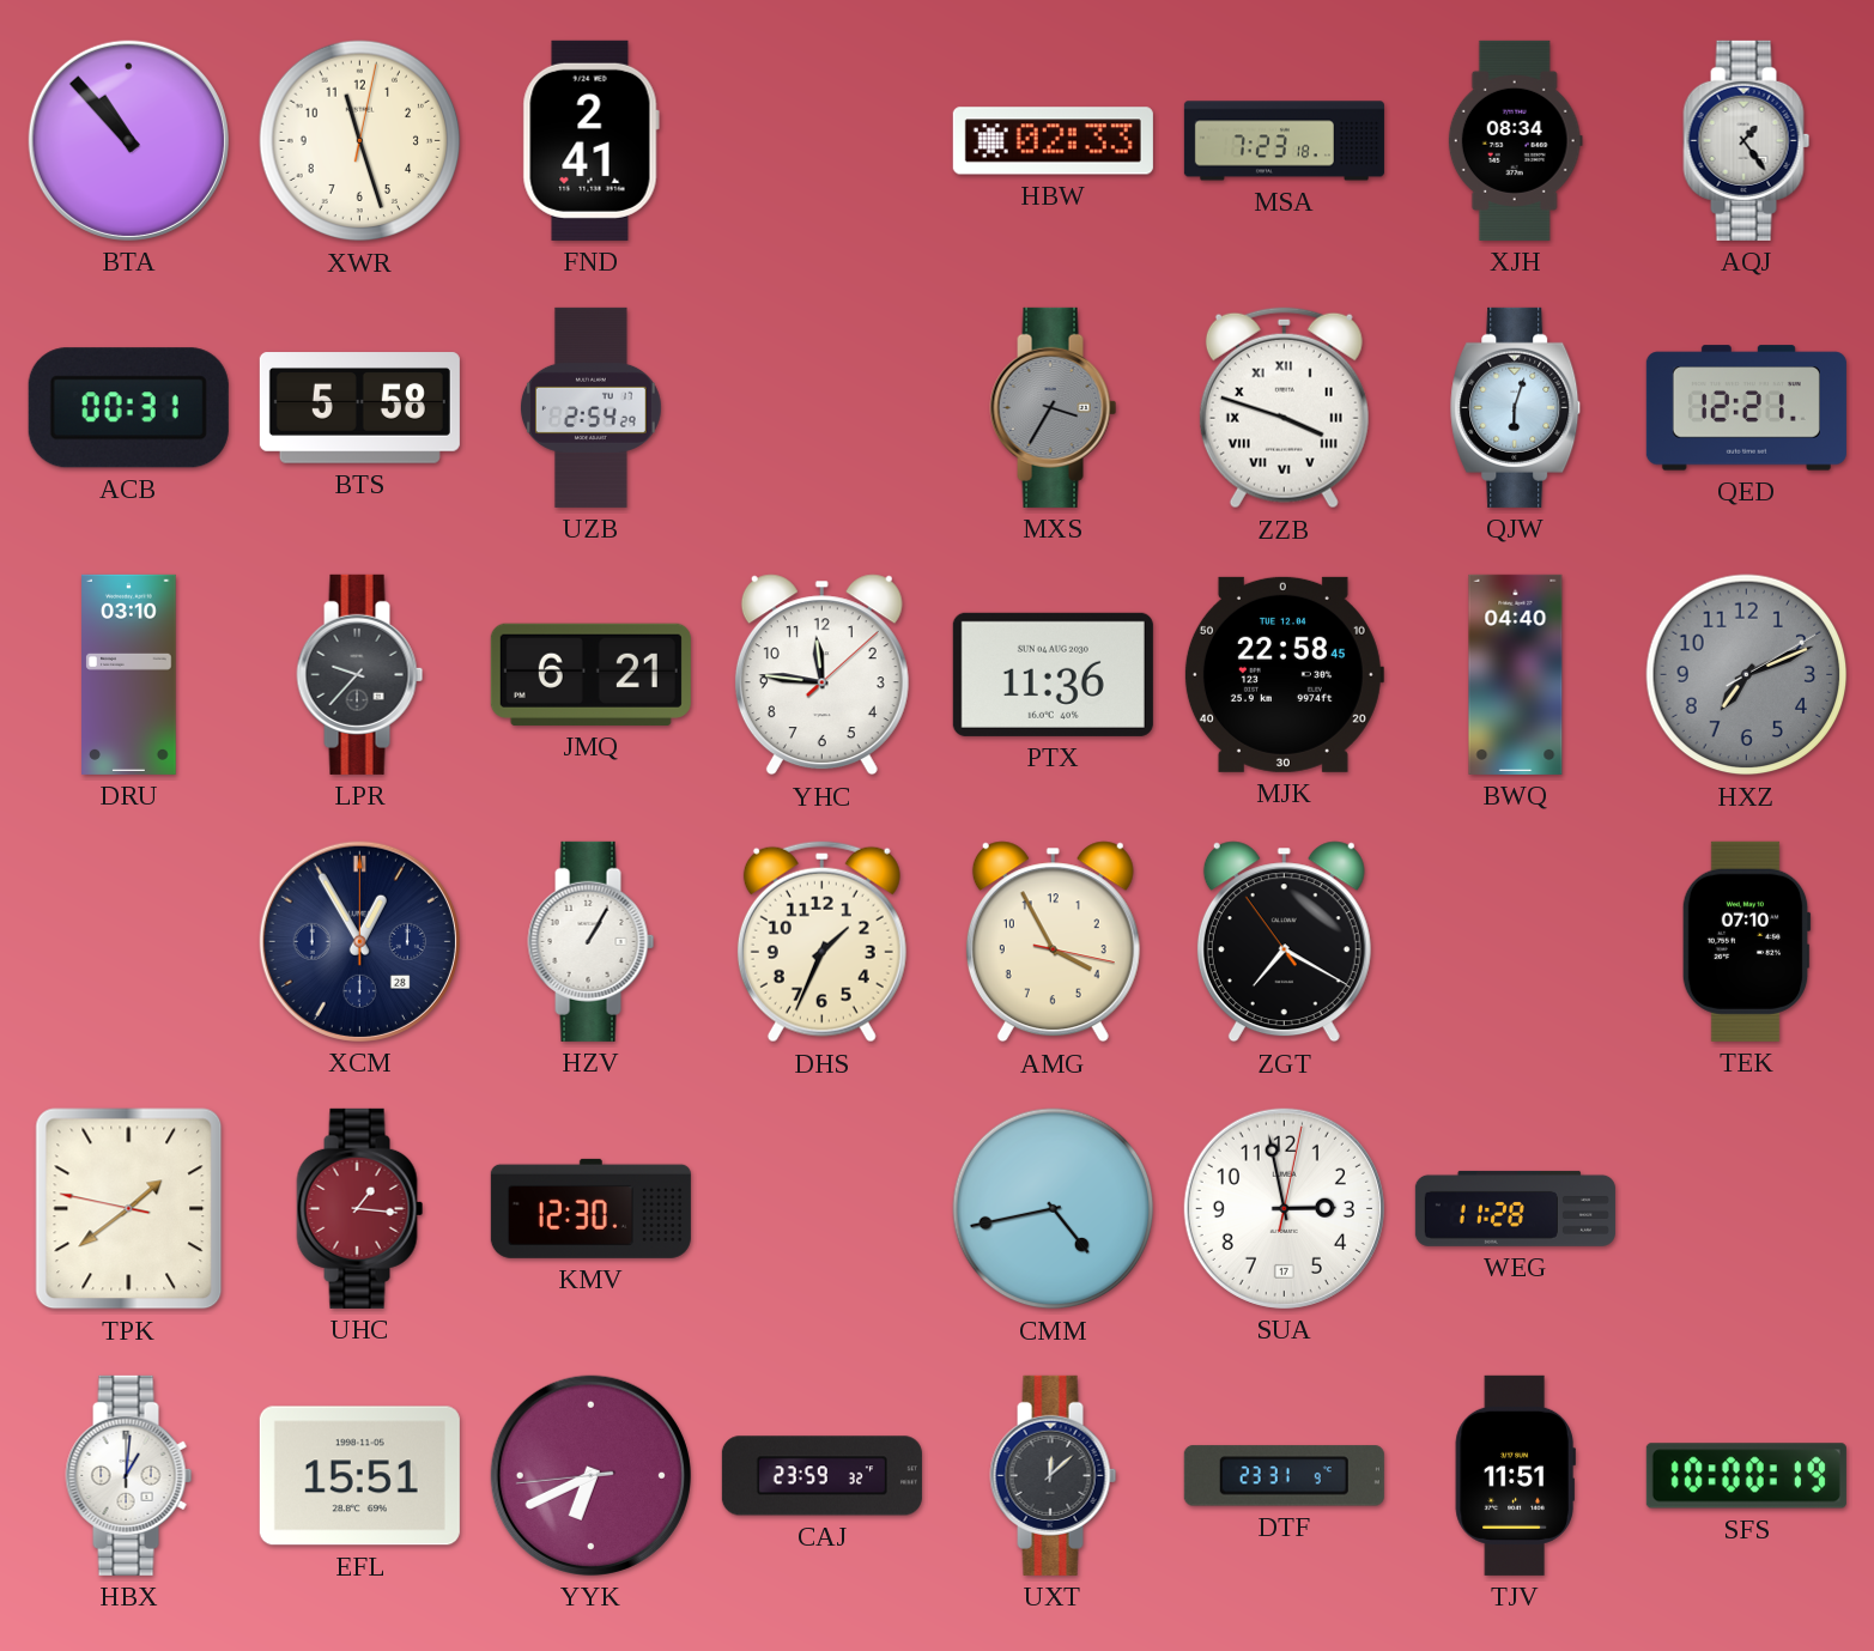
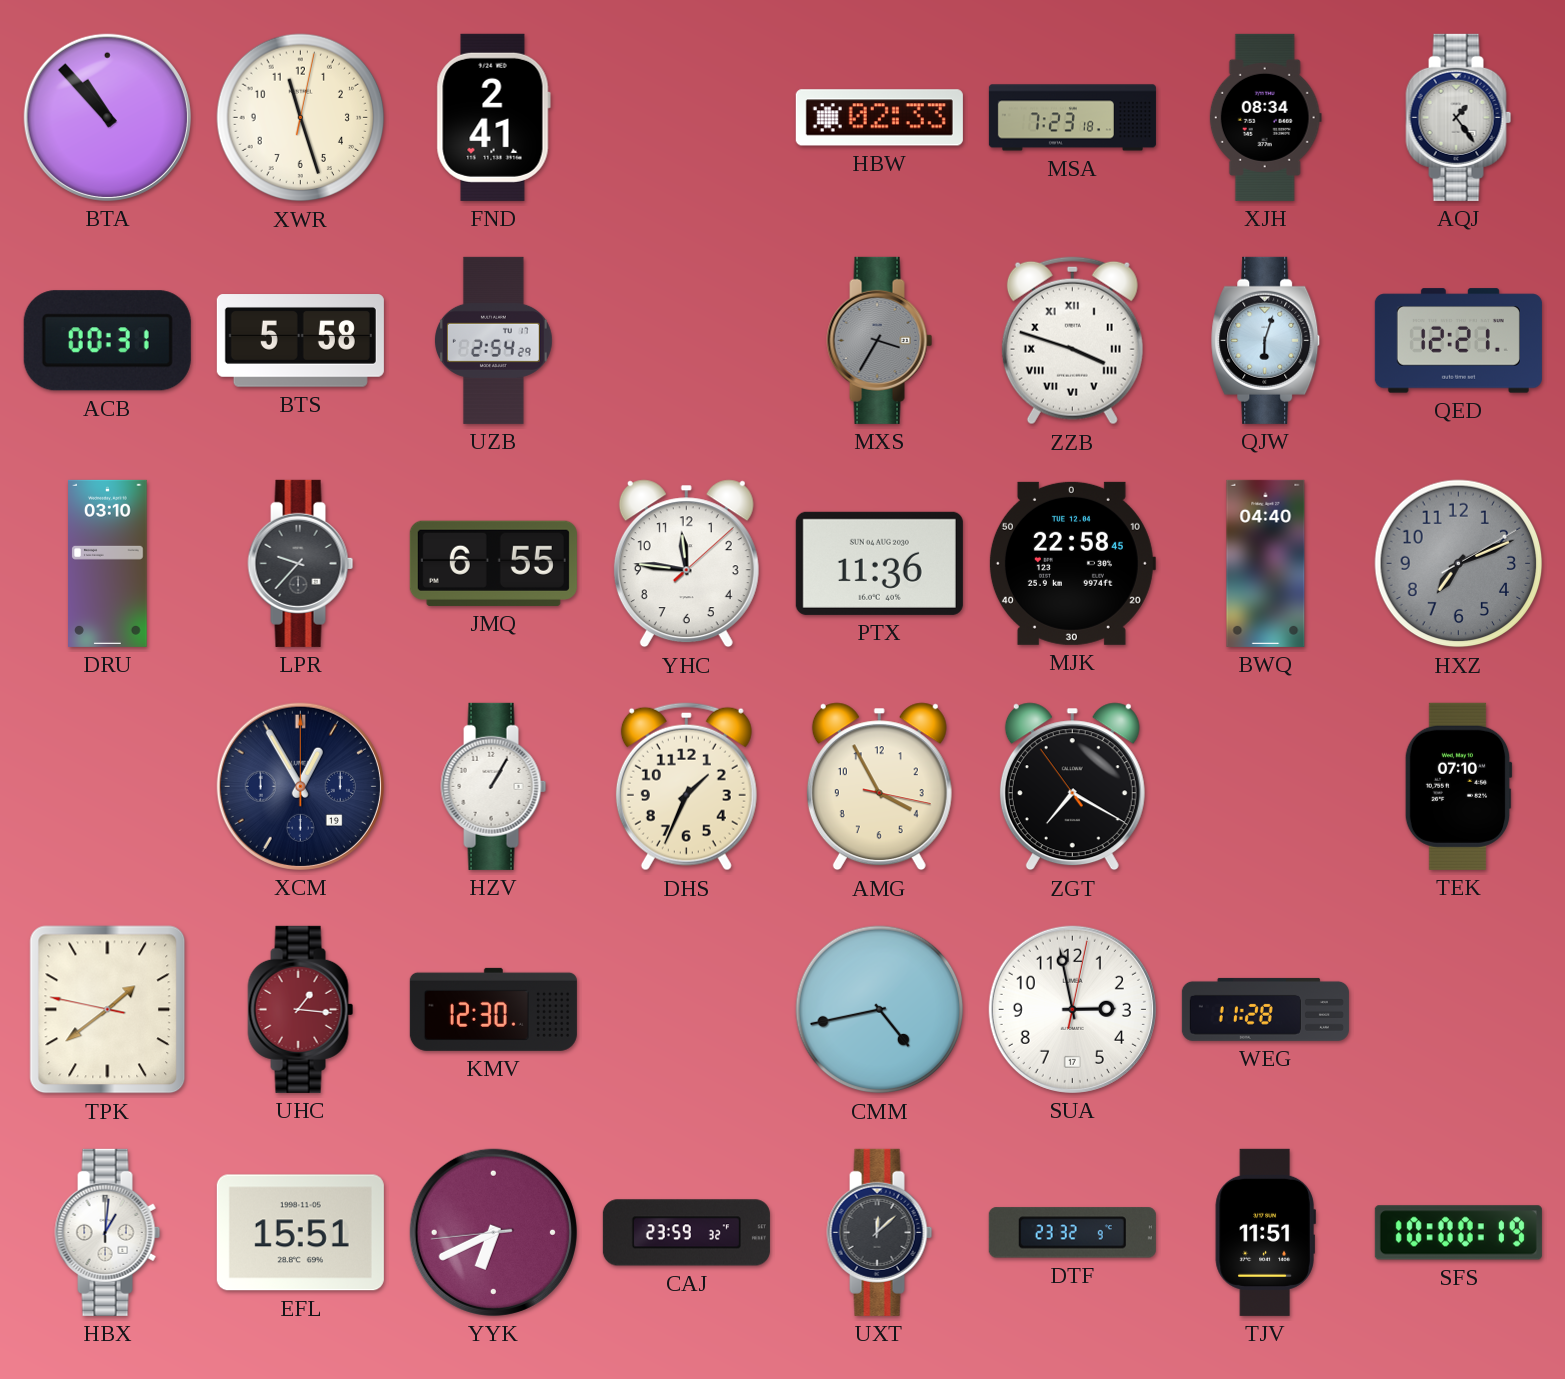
JMQ: 6:21 -> 6:55 (493, 563)
XCM date: 28 -> 19 (300, 786)
DTF: 23:31 -> 23:32 (1072, 1233)
